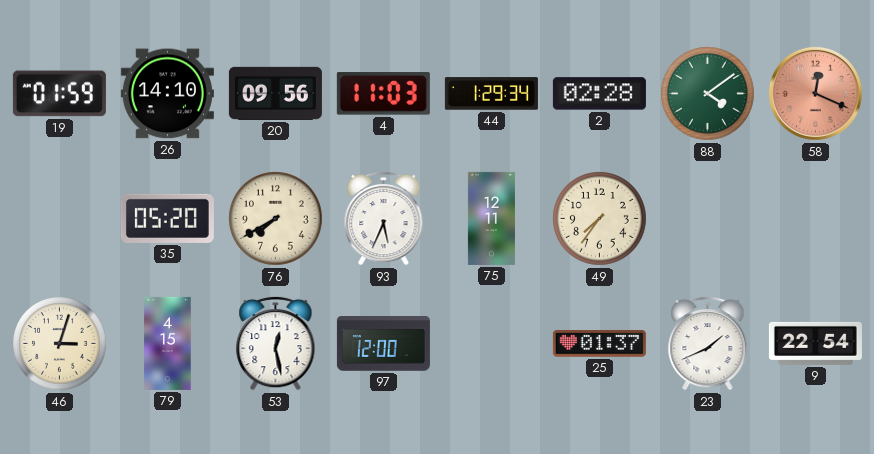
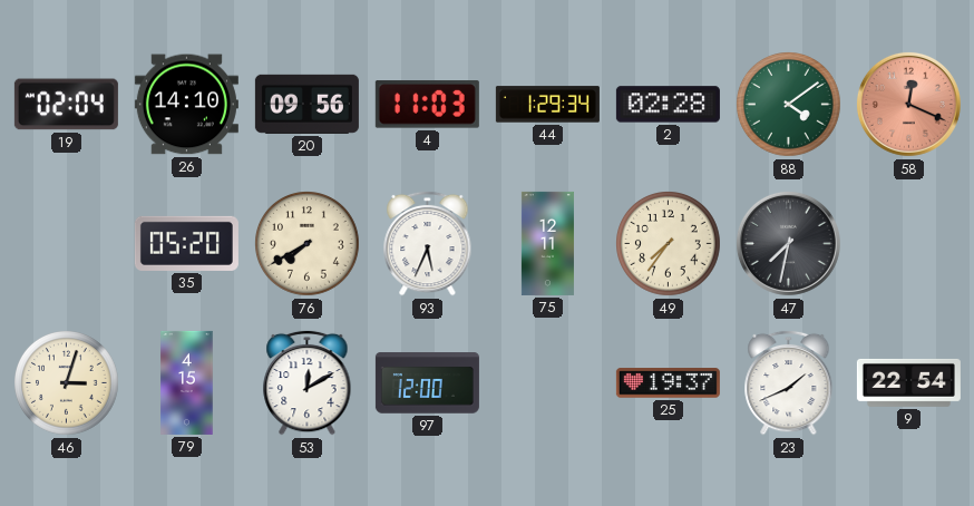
19: 01:59 -> 02:04 (66, 105)
47: none -> 7:32 (788, 243)
53: 12:28 -> 12:10 (308, 382)
25: 01:37 -> 19:37 (668, 383)
